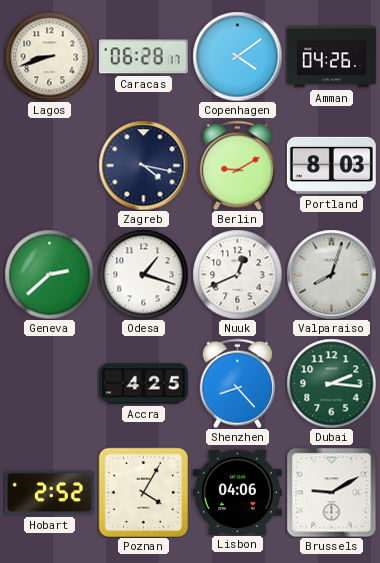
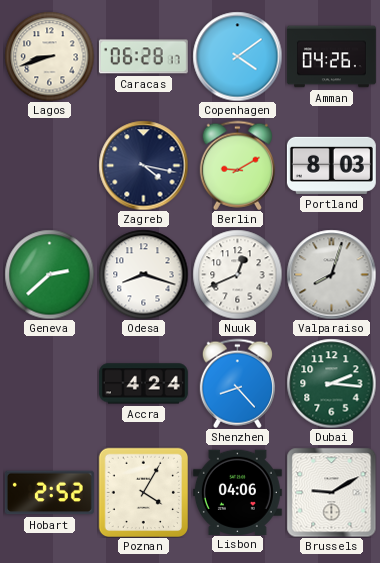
Odesa: 1:18 -> 8:18 (143, 274)
Accra: 4:25 -> 4:24 (143, 384)
